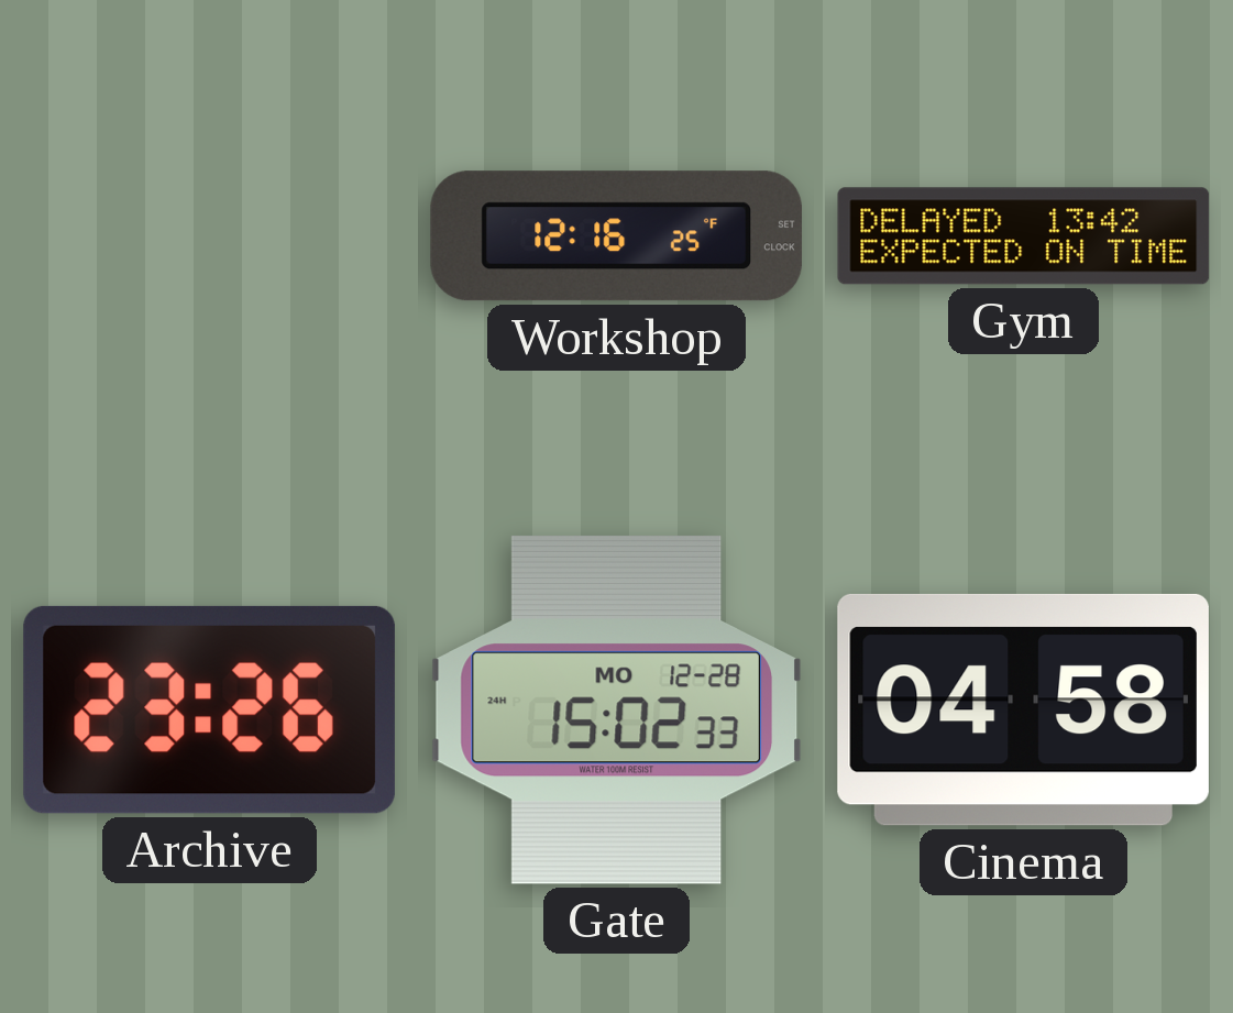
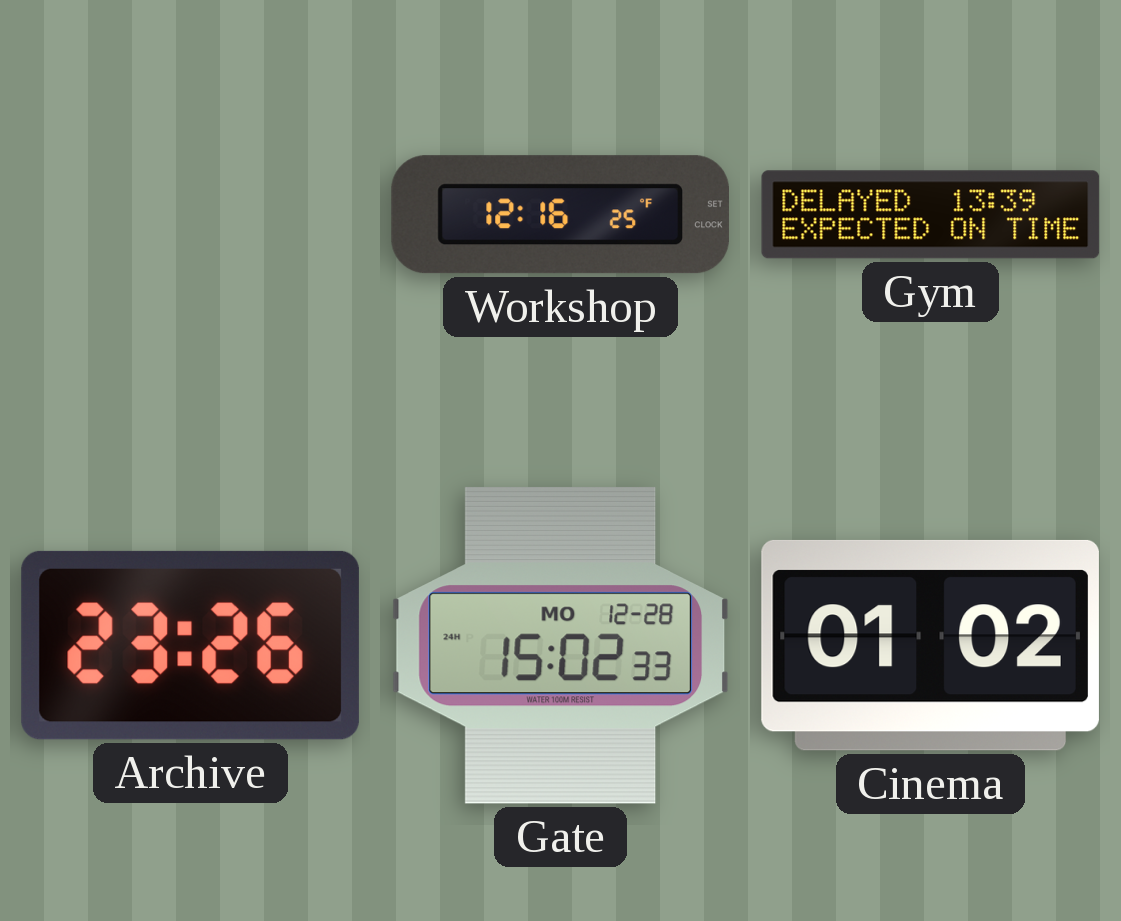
Gym: 13:42 -> 13:39 (931, 215)
Cinema: 04:58 -> 01:02 (930, 645)
